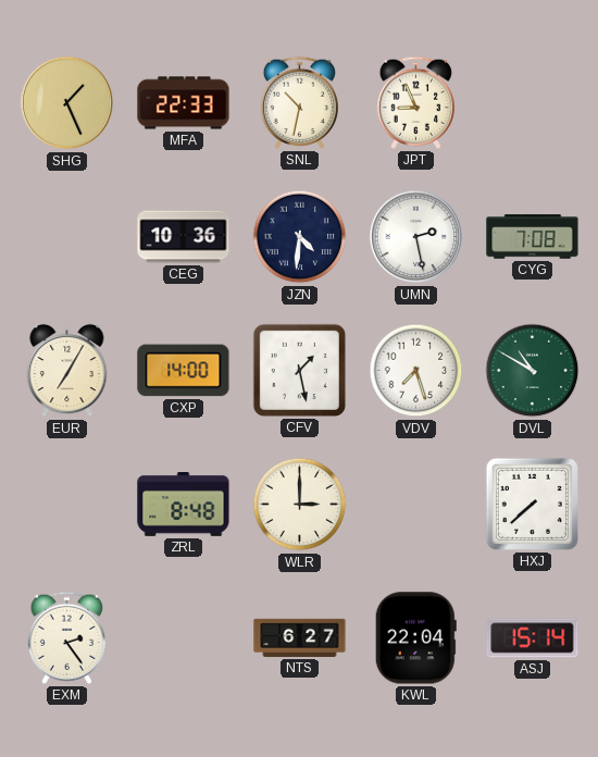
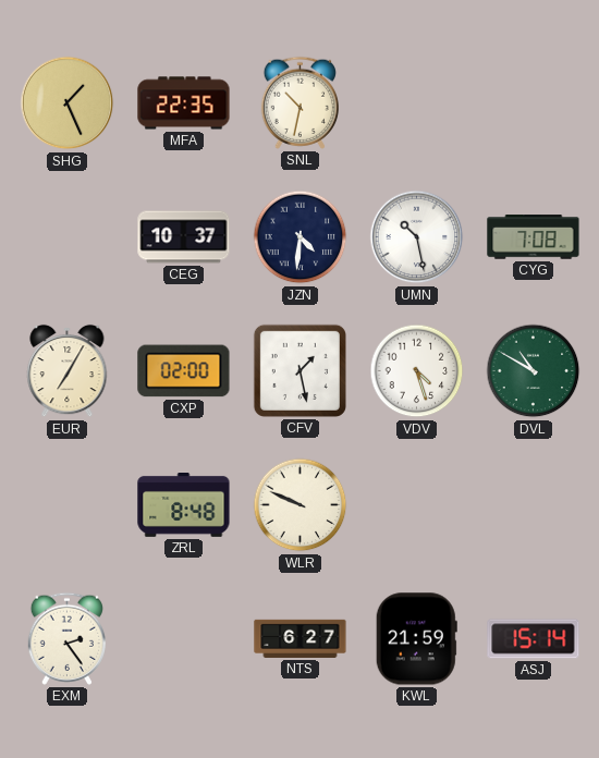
MFA: 22:33 -> 22:35 (184, 103)
JPT: 8:56 -> none (415, 102)
CEG: 10:36 -> 10:37 (184, 237)
UMN: 2:28 -> 10:28 (417, 237)
CXP: 14:00 -> 02:00 (184, 371)
VDV: 7:27 -> 4:27 (417, 371)
WLR: 3:00 -> 9:49 (301, 505)
HXJ: 7:38 -> none (532, 504)
KWL: 22:04 -> 21:59 (416, 639)
